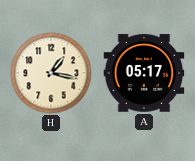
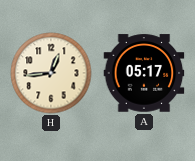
H: 1:17 -> 12:44 (51, 73)
